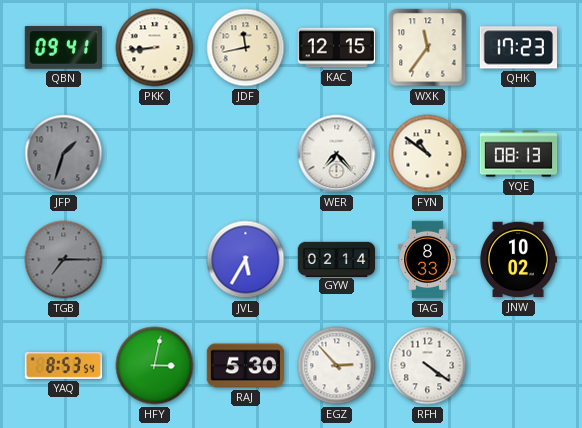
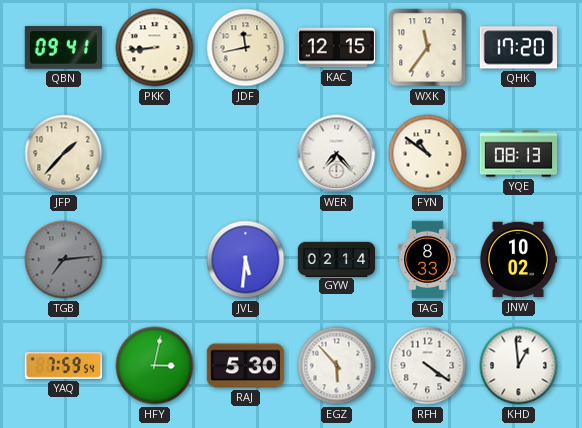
QHK: 17:23 -> 17:20 (518, 48)
JFP: 1:33 -> 1:37 (64, 154)
JFP dial: grey -> cream (64, 154)
TGB: 7:15 -> 7:14 (64, 260)
JVL: 5:35 -> 5:31 (246, 260)
YAQ: 8:53 -> 7:59 (64, 365)
EGZ: 2:53 -> 5:53 (337, 366)
KHD: none -> 12:59 (519, 366)
